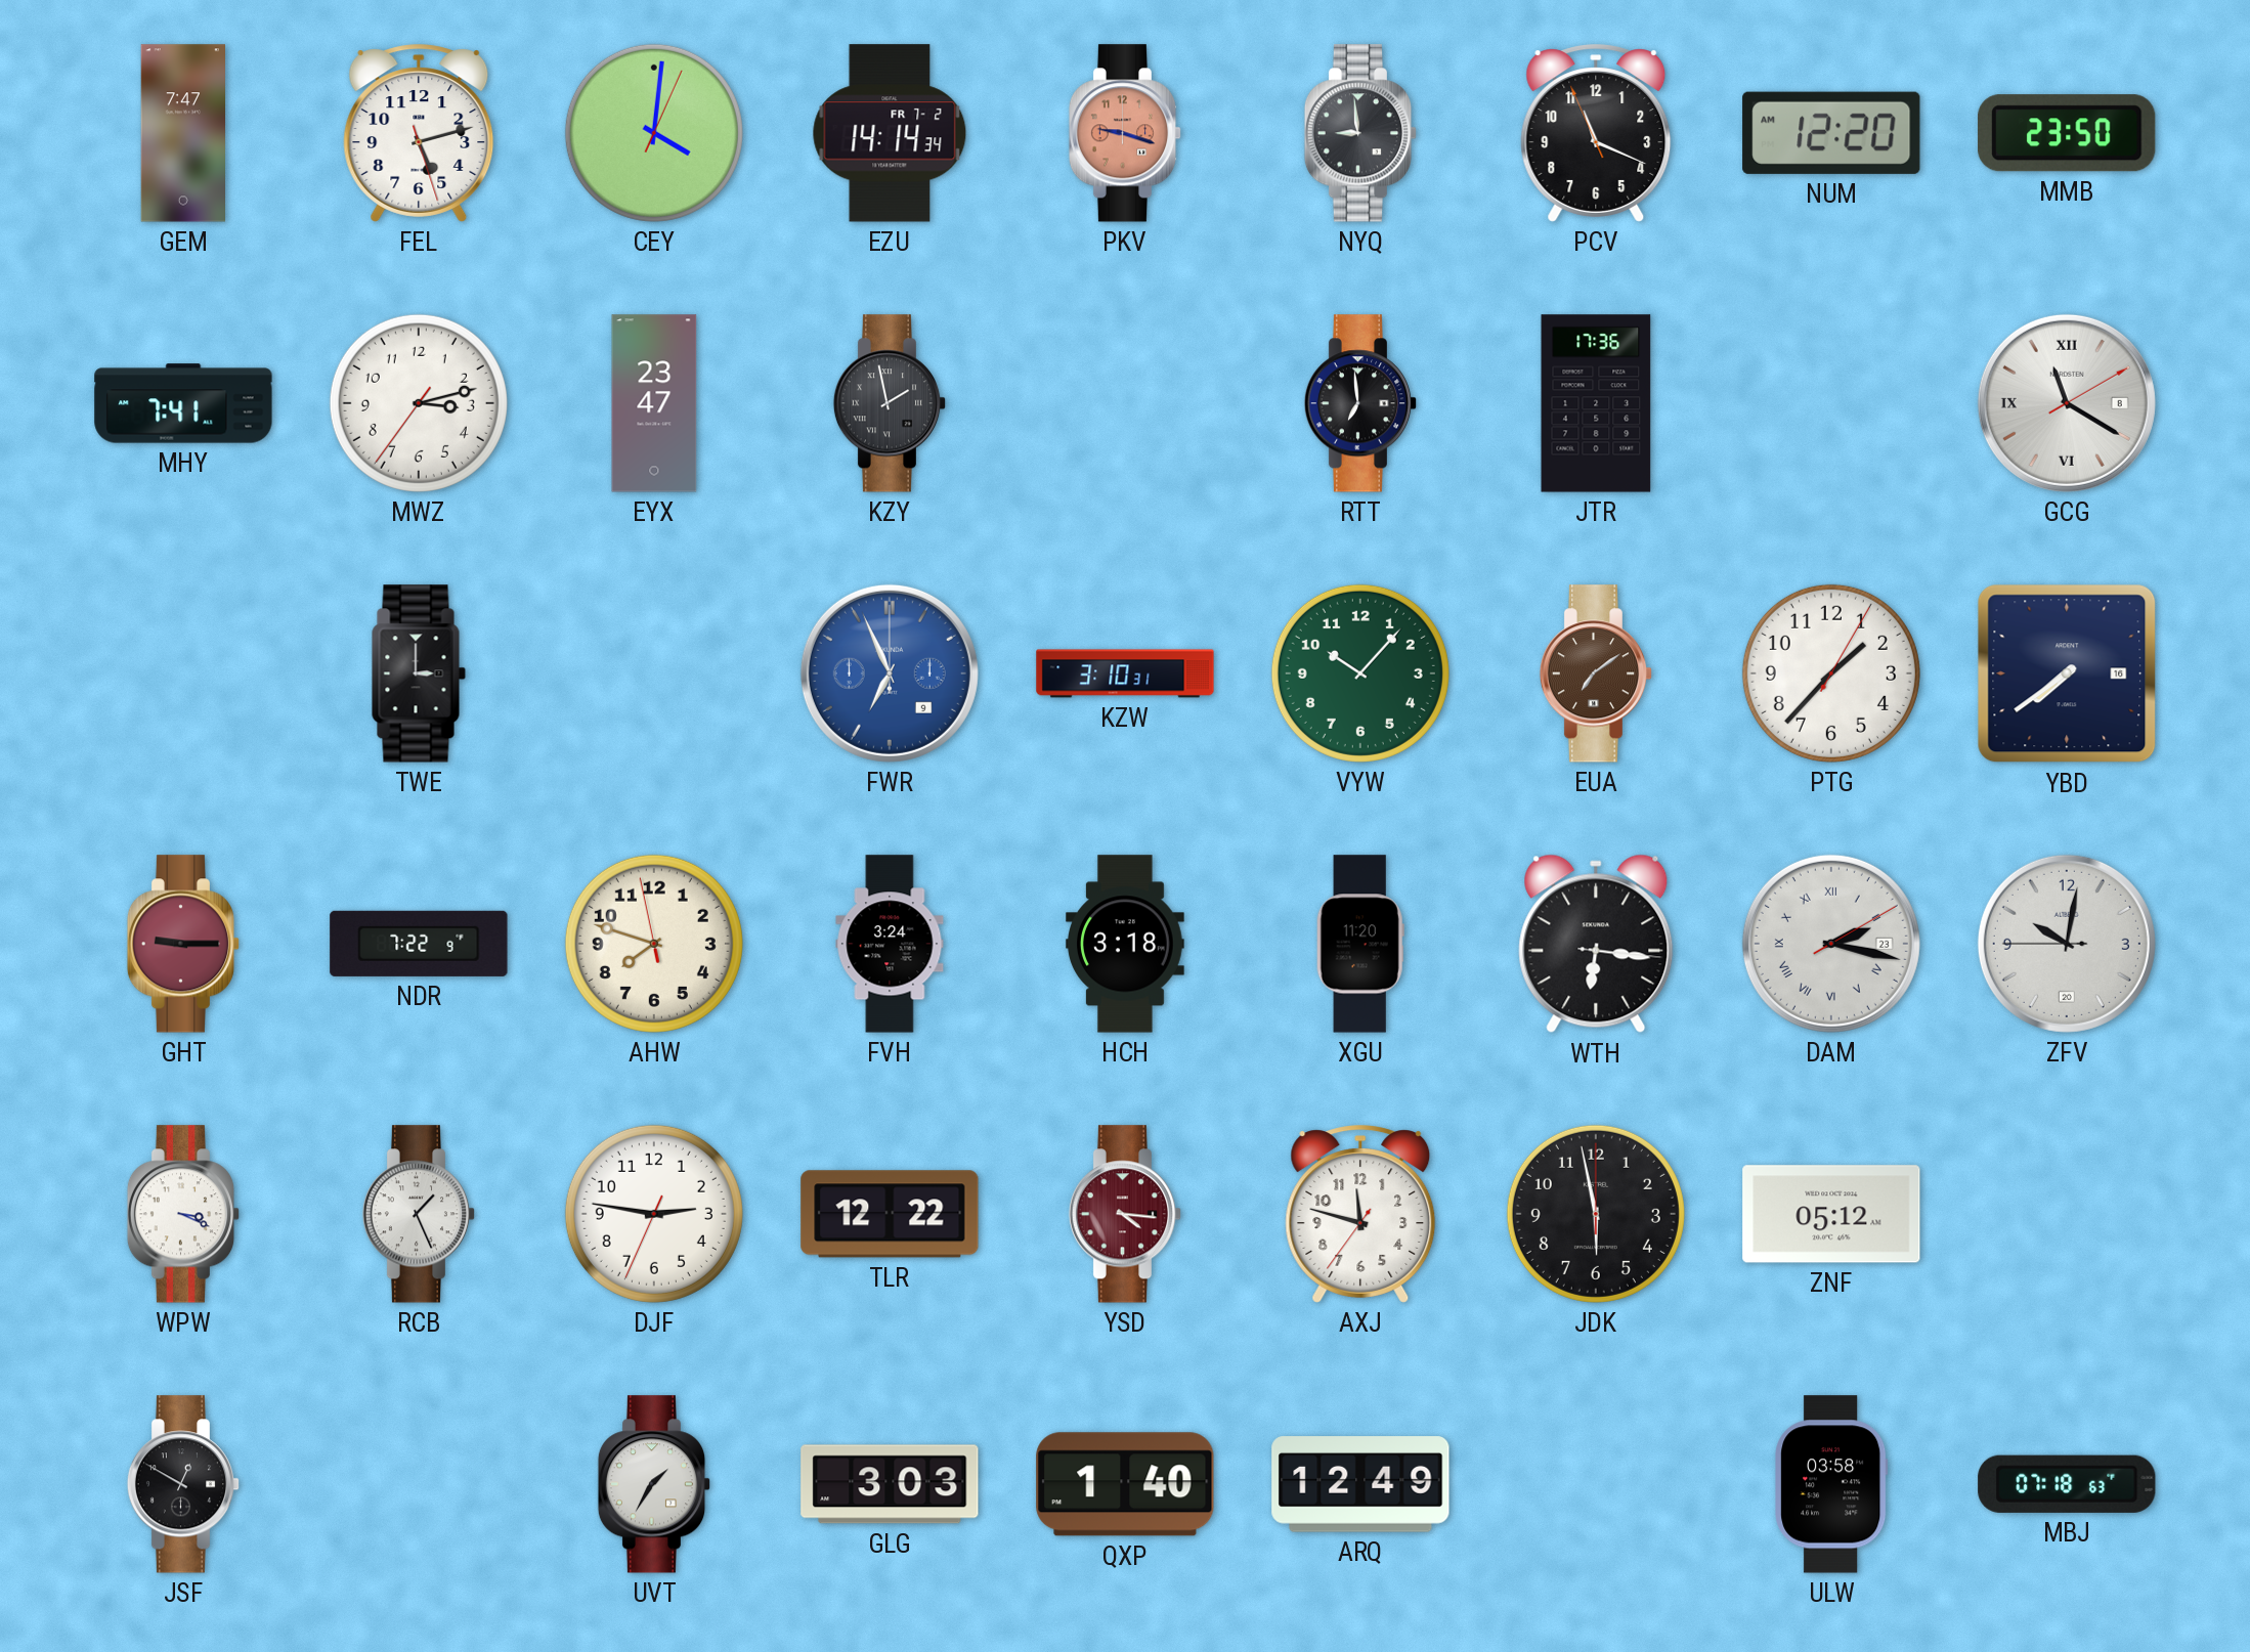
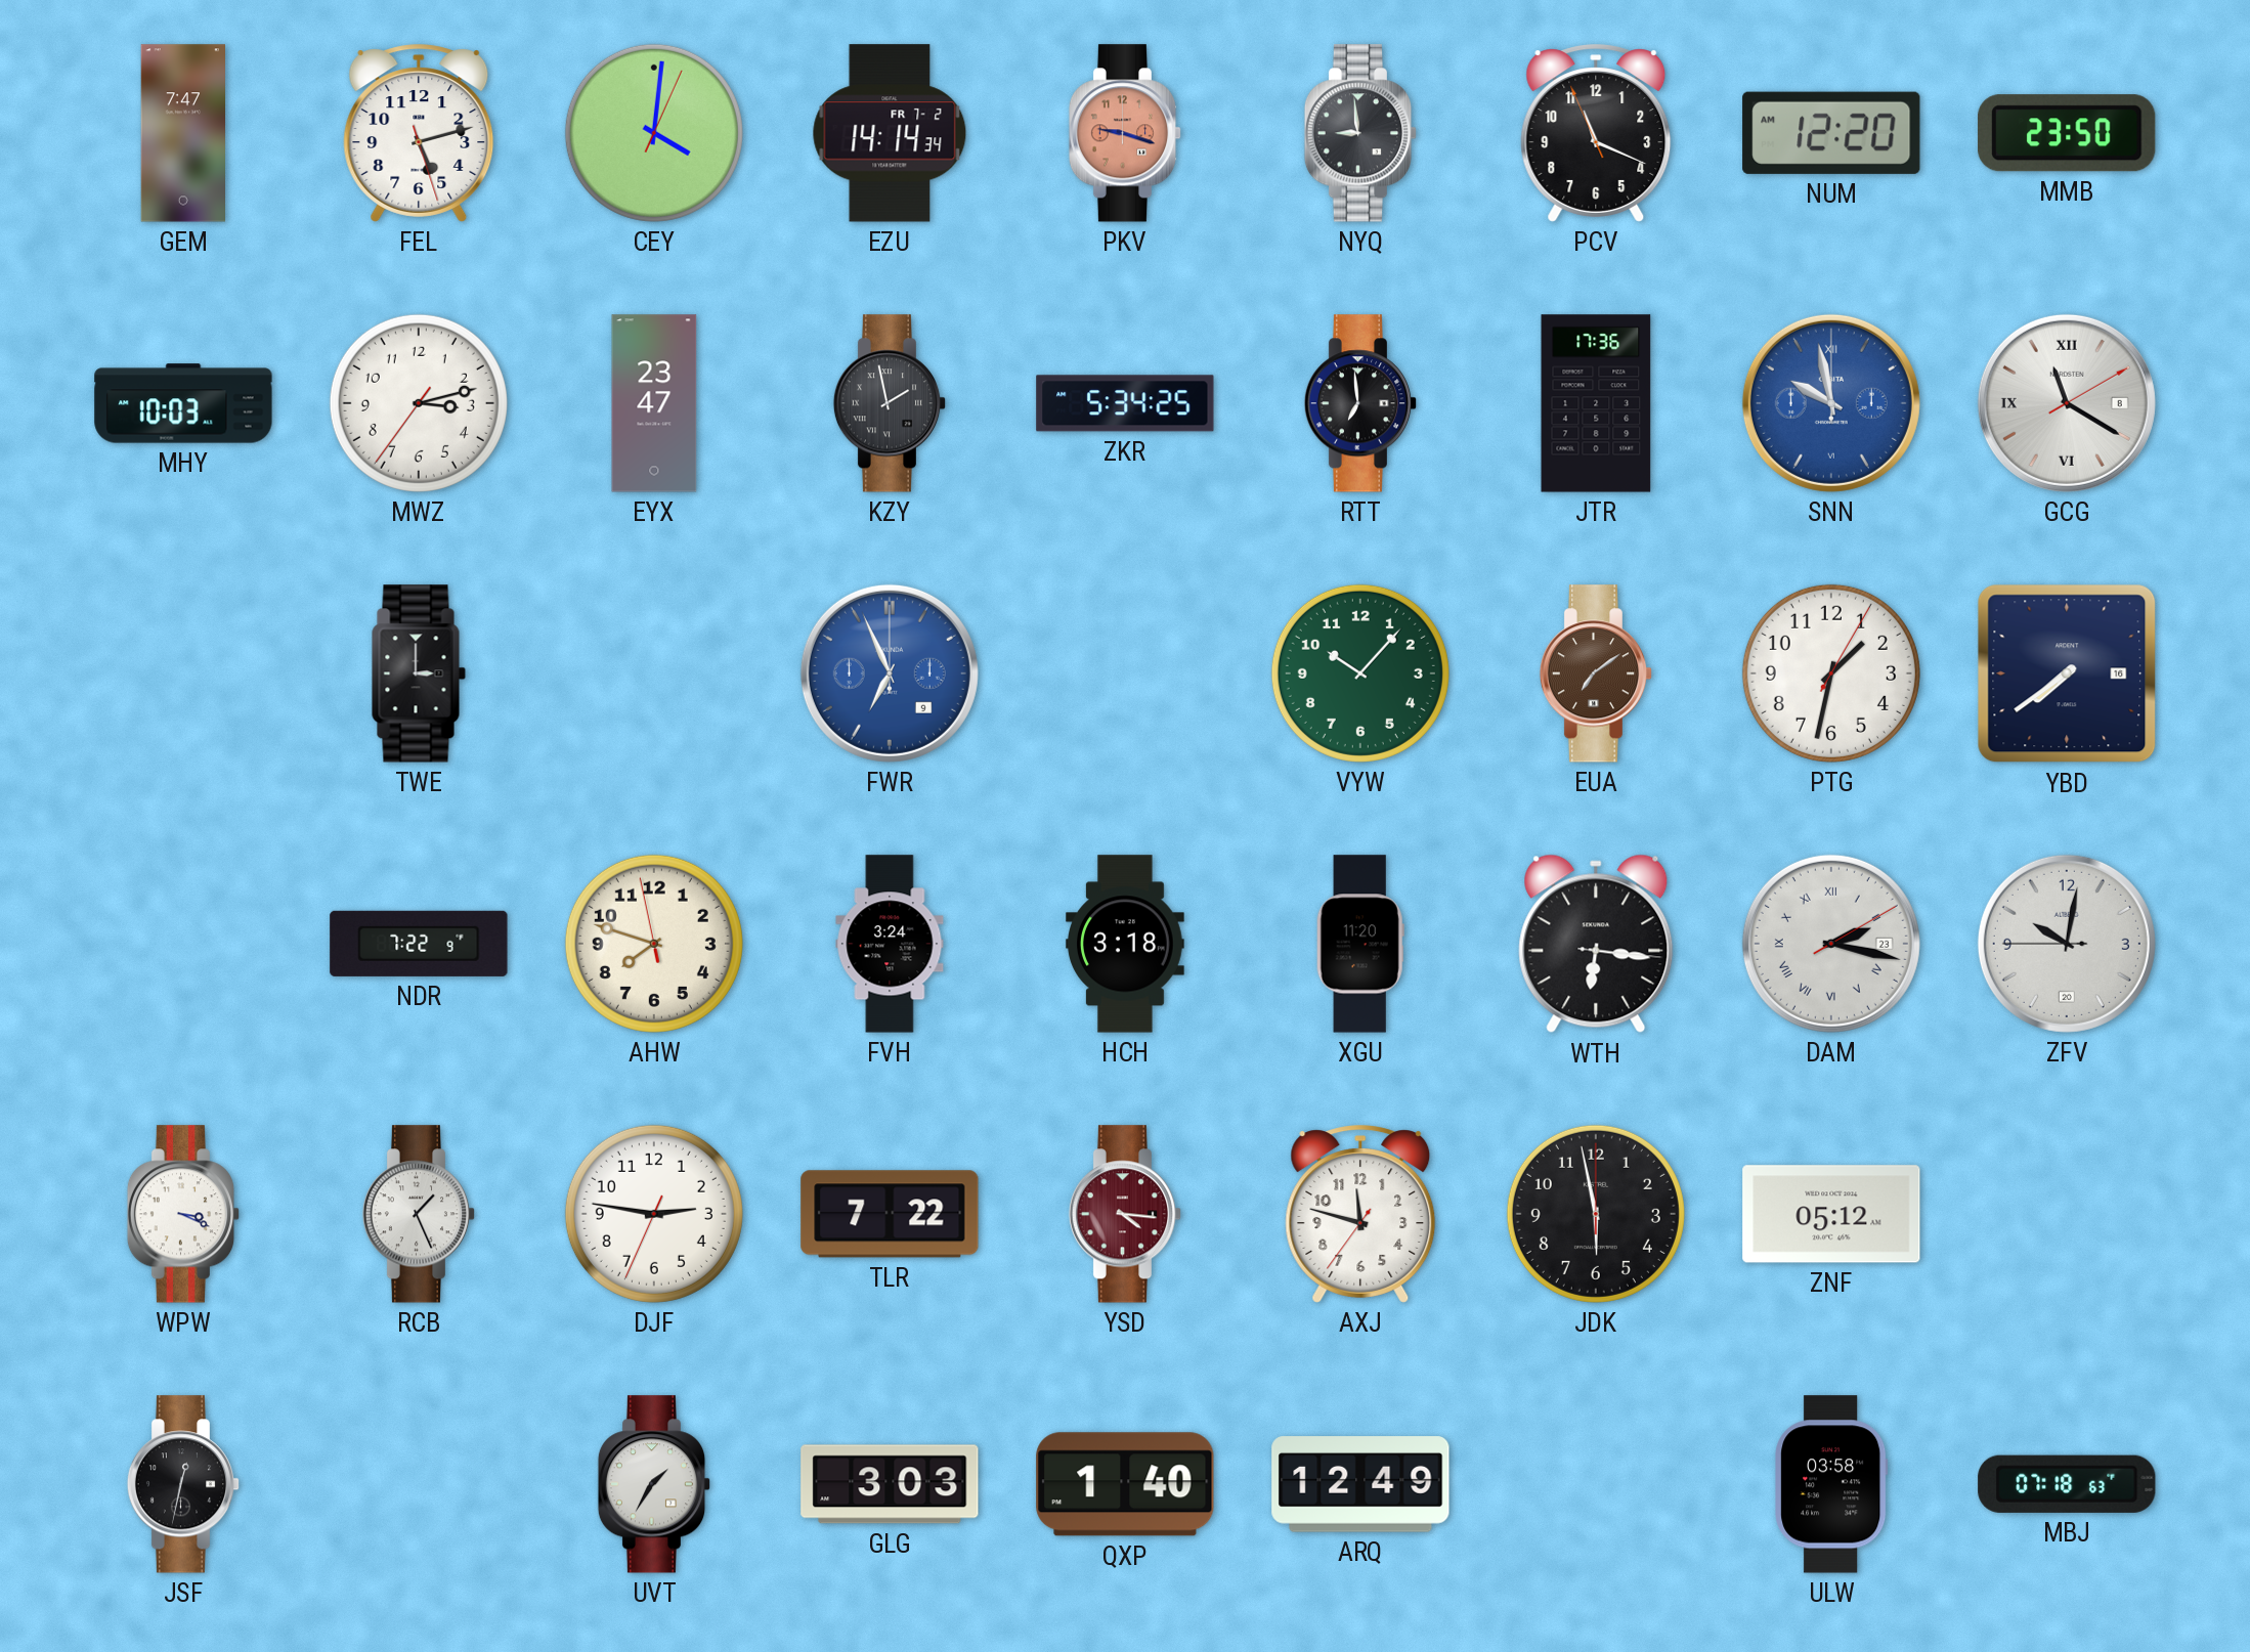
MHY: 7:41 -> 10:03 (183, 403)
ZKR: none -> 5:34 (1125, 403)
SNN: none -> 9:58 (1831, 403)
KZW: 3:10 -> none (1125, 673)
PTG: 1:37 -> 1:32 (1831, 673)
GHT: 9:15 -> none (183, 944)
TLR: 12:22 -> 7:22 (890, 1214)
JSF: 12:50 -> 12:32 (183, 1484)
